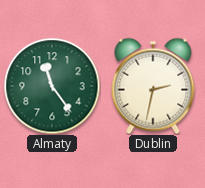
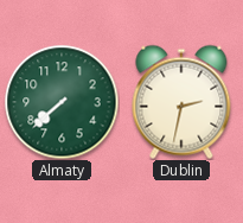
Almaty: 11:24 -> 7:38 (62, 102)
